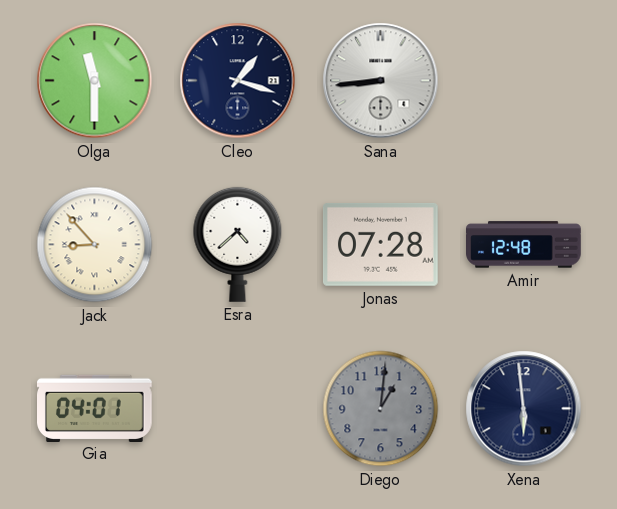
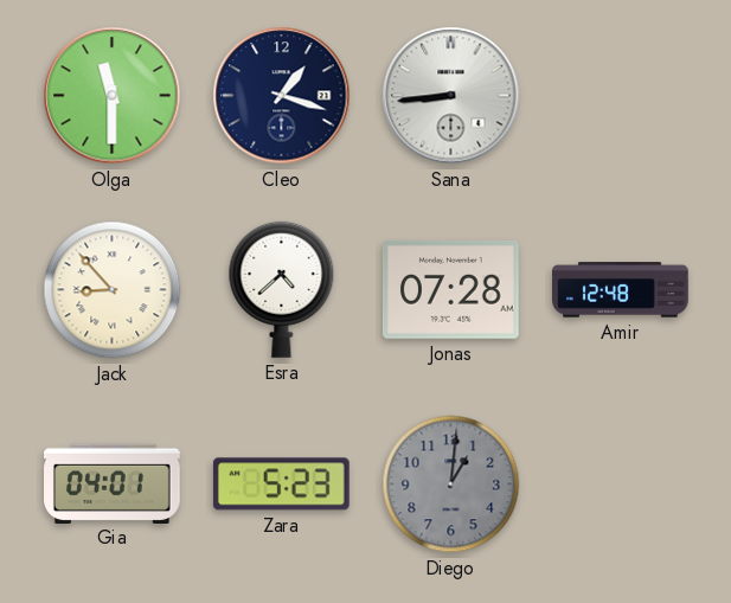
Zara: none -> 5:23 (281, 485)
Xena: 5:59 -> none (524, 409)
